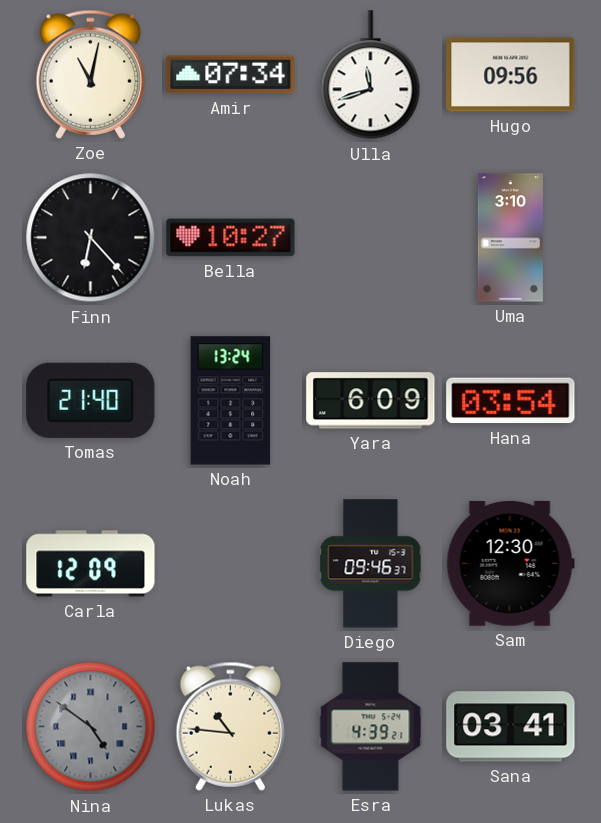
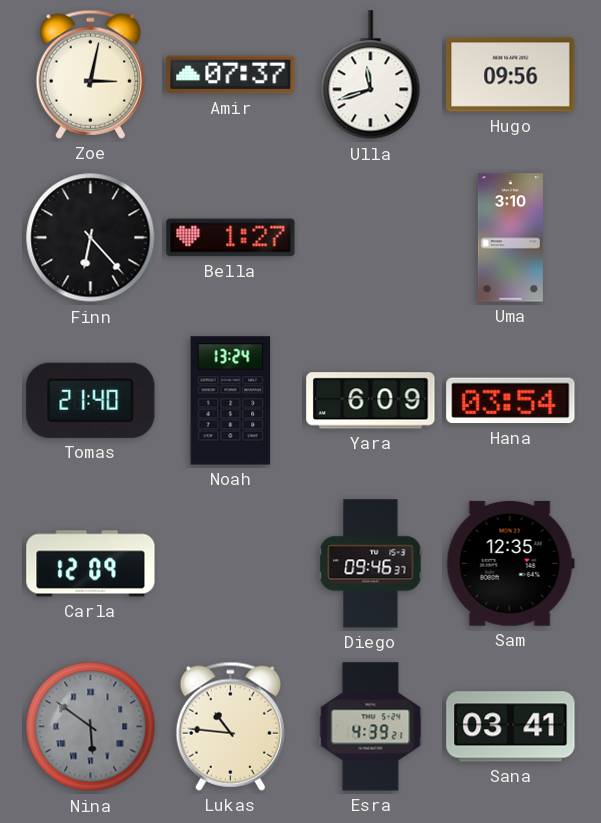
Zoe: 11:02 -> 3:02 (90, 74)
Amir: 07:34 -> 07:37 (231, 75)
Bella: 10:27 -> 1:27 (231, 238)
Sam: 12:30 -> 12:35 (510, 563)
Nina: 4:51 -> 5:51 (91, 727)
